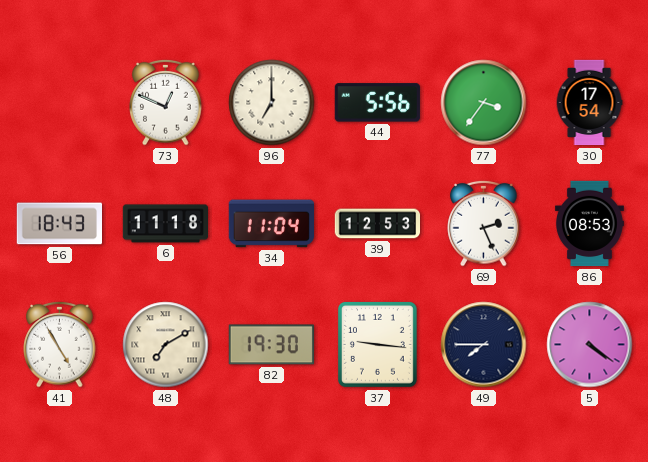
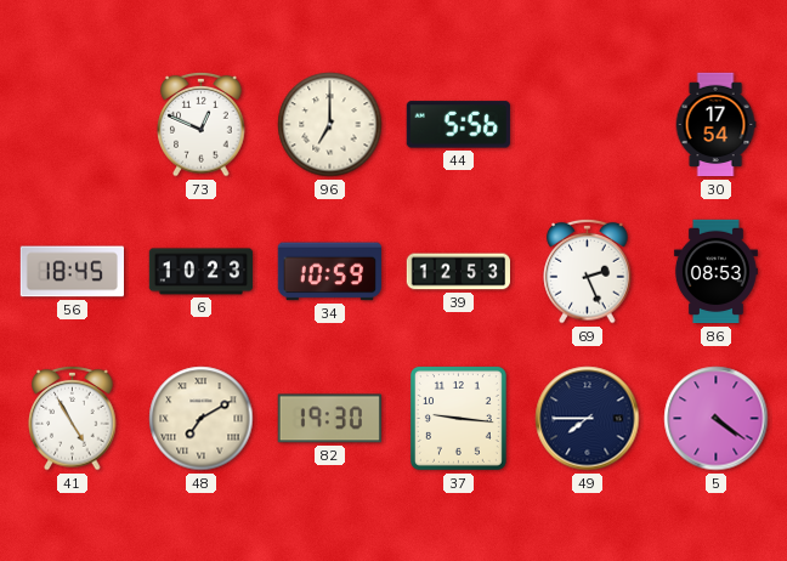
77: 3:36 -> none (484, 103)
56: 18:43 -> 18:45 (72, 272)
6: 11:18 -> 10:23 (200, 272)
34: 11:04 -> 10:59 (329, 272)
